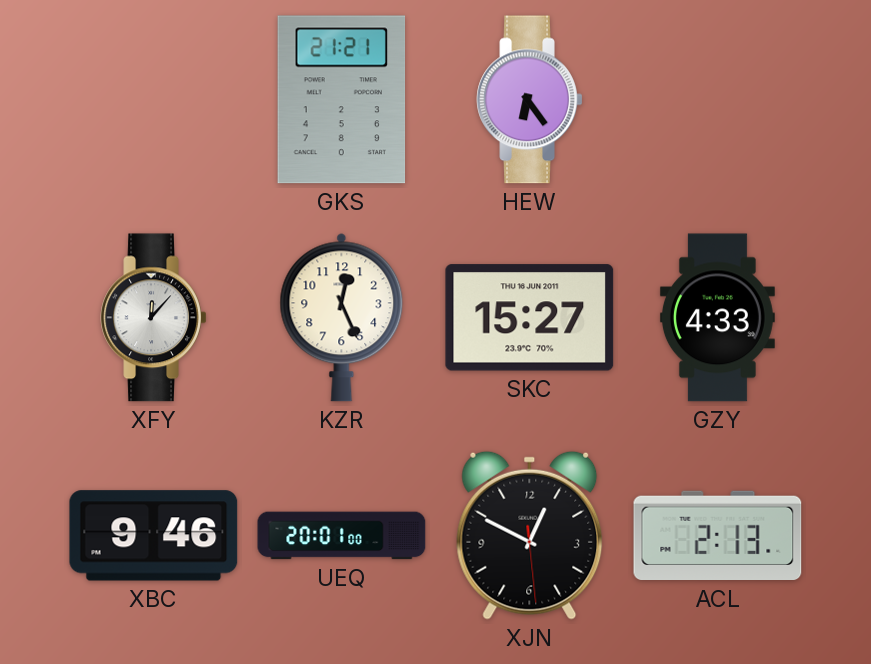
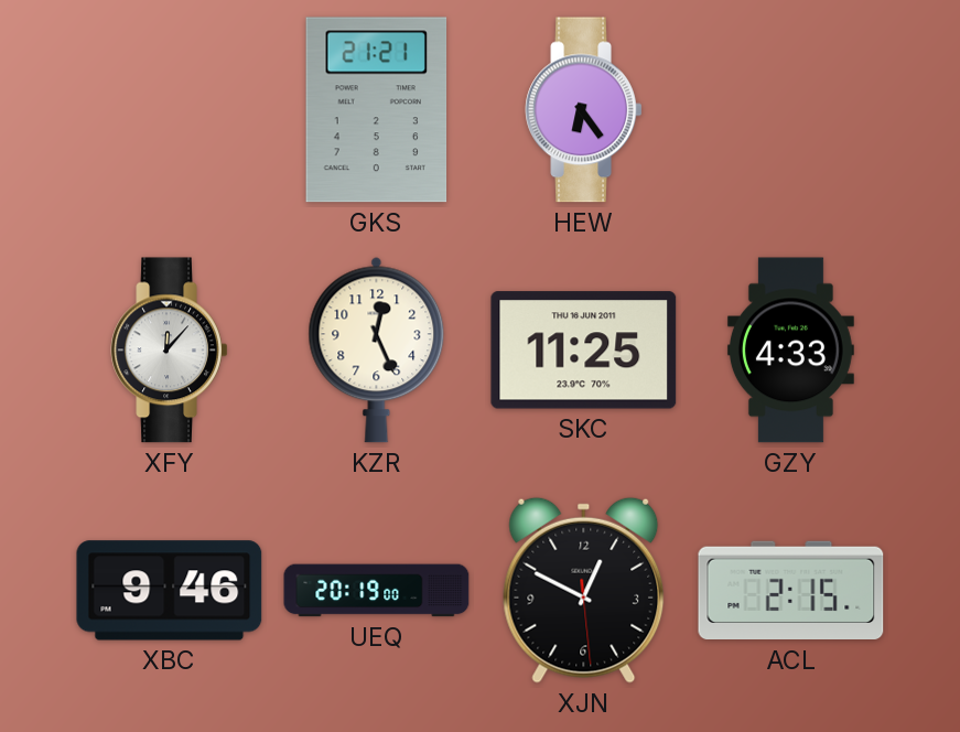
SKC: 15:27 -> 11:25 (584, 351)
UEQ: 20:01 -> 20:19 (377, 591)
ACL: 2:13 -> 2:15 (791, 591)
